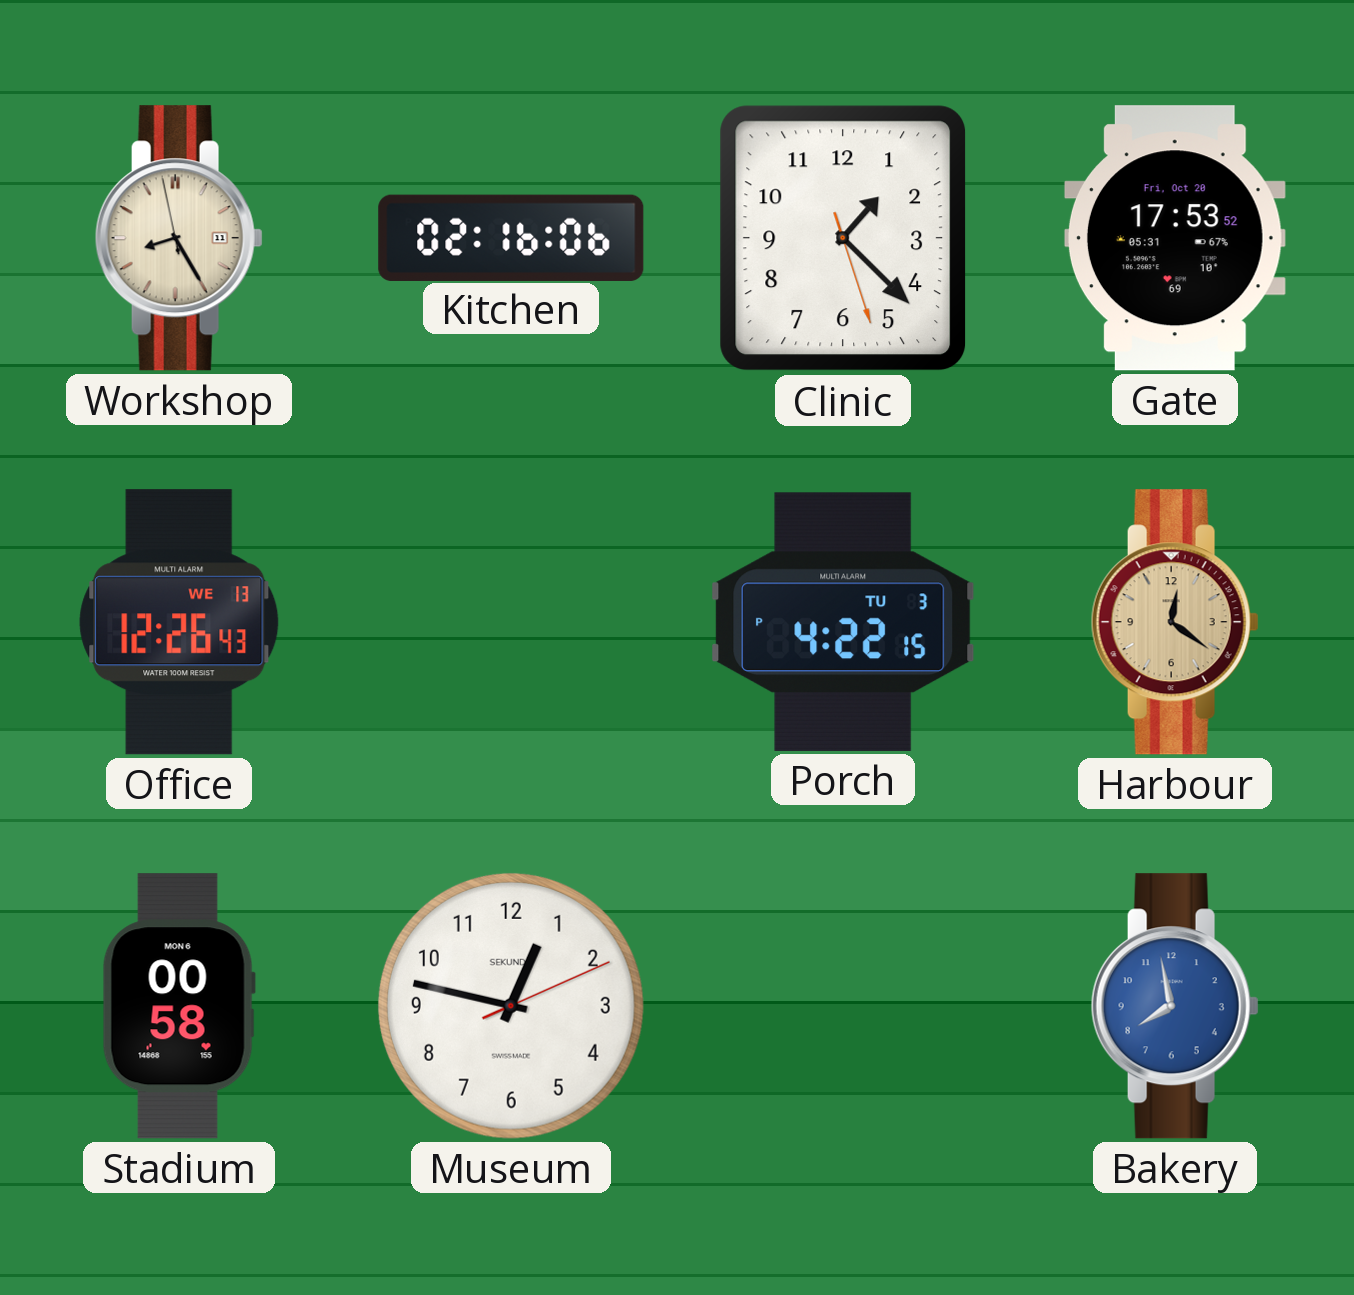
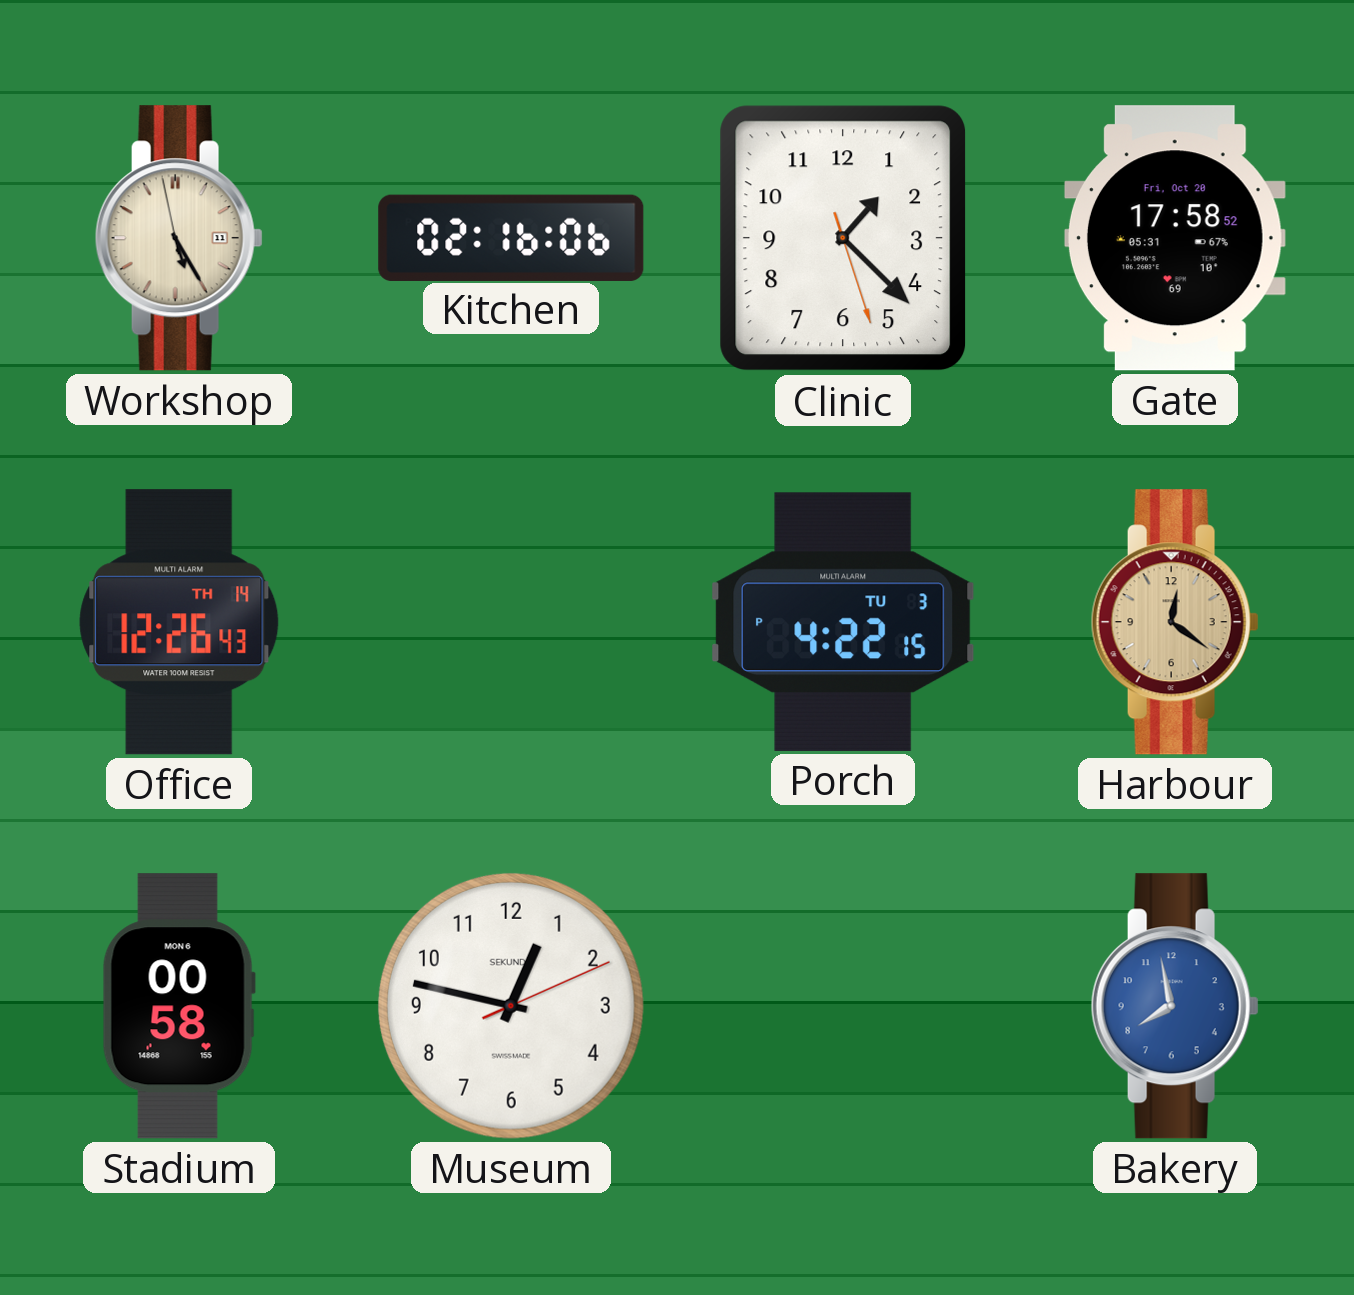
Workshop: 8:24 -> 5:24 (179, 238)
Gate: 17:53 -> 17:58 (1175, 238)
Office date: WE 13 -> TH 14 (179, 622)
